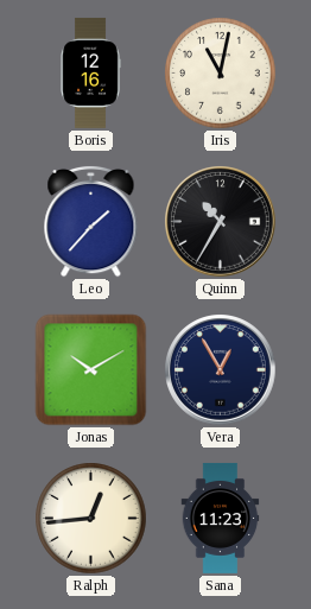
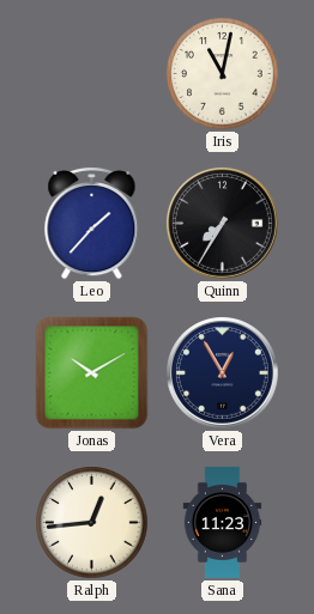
Boris: 12:16 -> none (90, 72)
Quinn: 10:35 -> 7:35 (223, 224)
